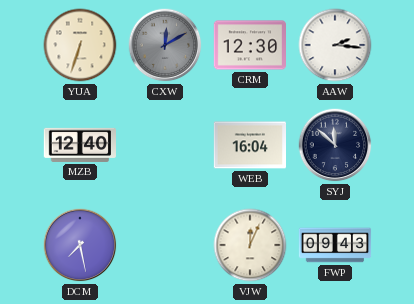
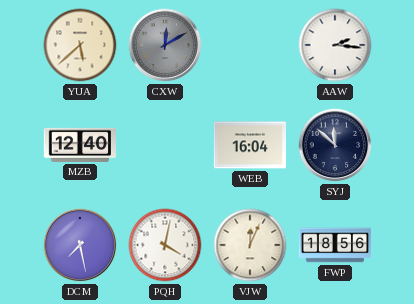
YUA: 6:33 -> 5:38 (80, 45)
CRM: 12:30 -> none (249, 45)
PQH: none -> 4:02 (165, 245)
FWP: 09:43 -> 18:56 (335, 245)
